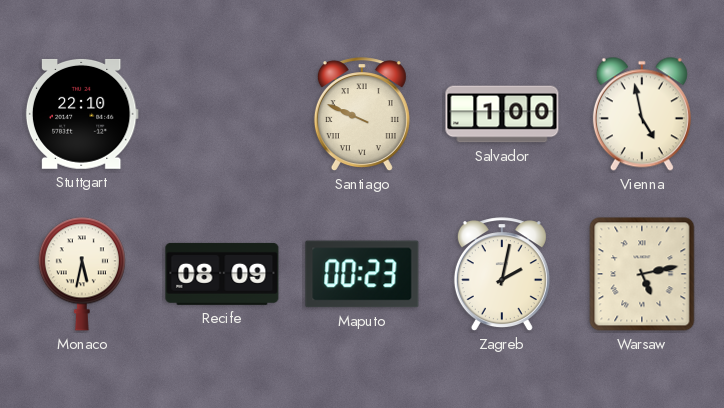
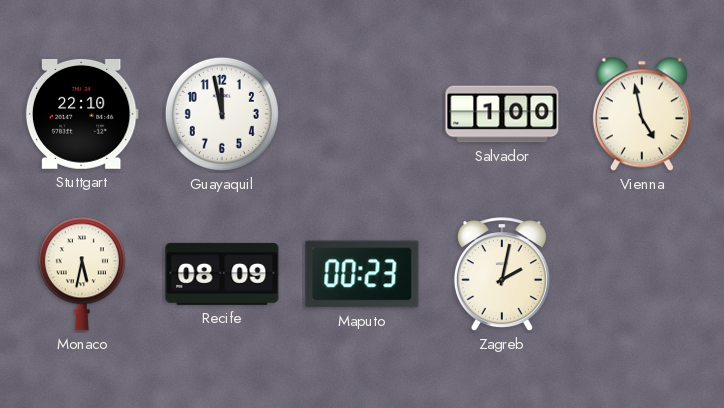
Guayaquil: none -> 11:58 (222, 114)
Santiago: 9:49 -> none (362, 115)
Warsaw: 5:13 -> none (642, 274)
